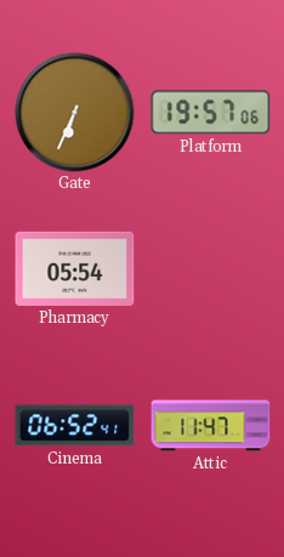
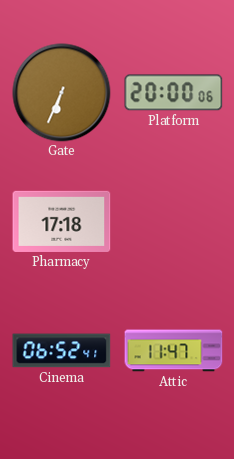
Platform: 19:57 -> 20:00 (174, 93)
Pharmacy: 05:54 -> 17:18 (62, 221)
